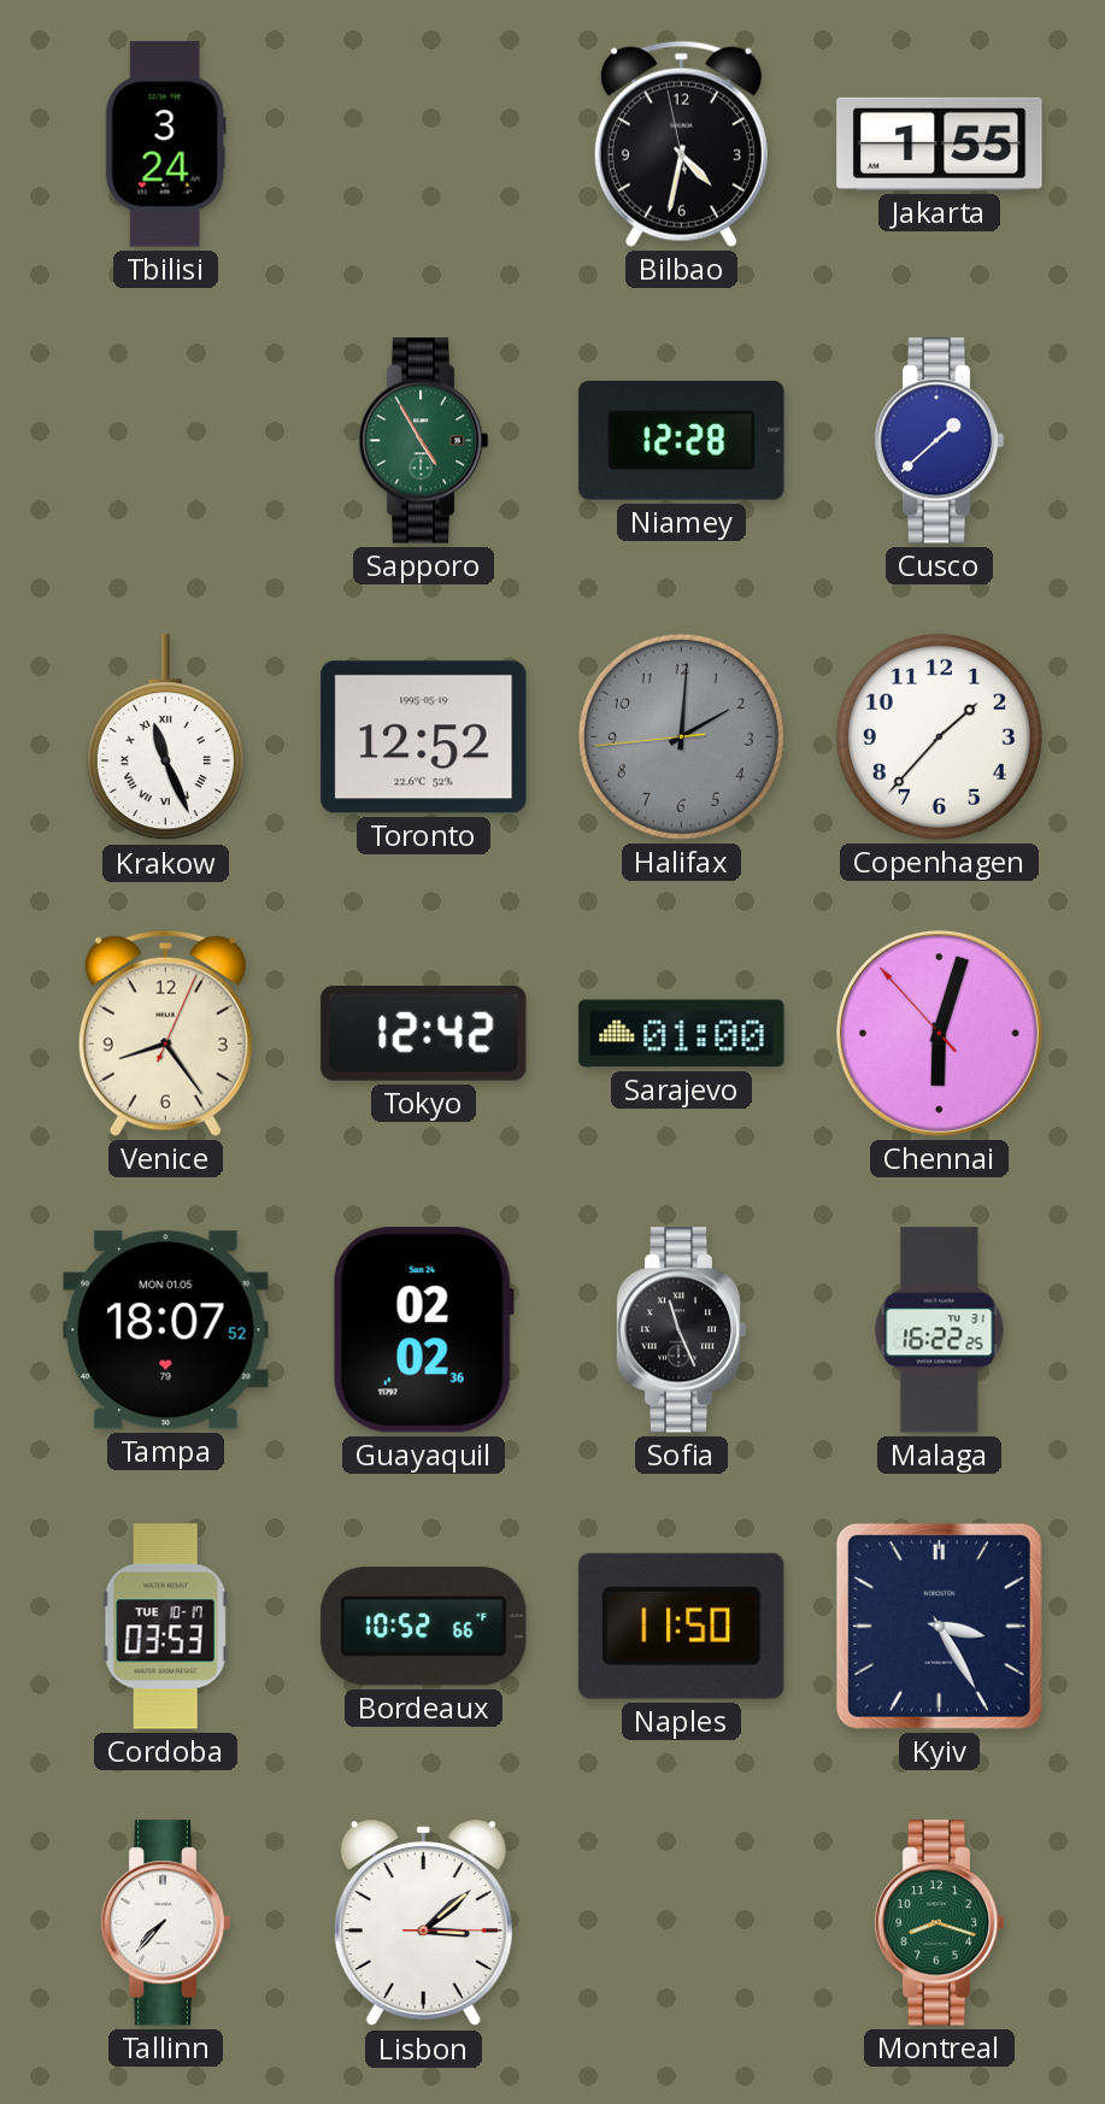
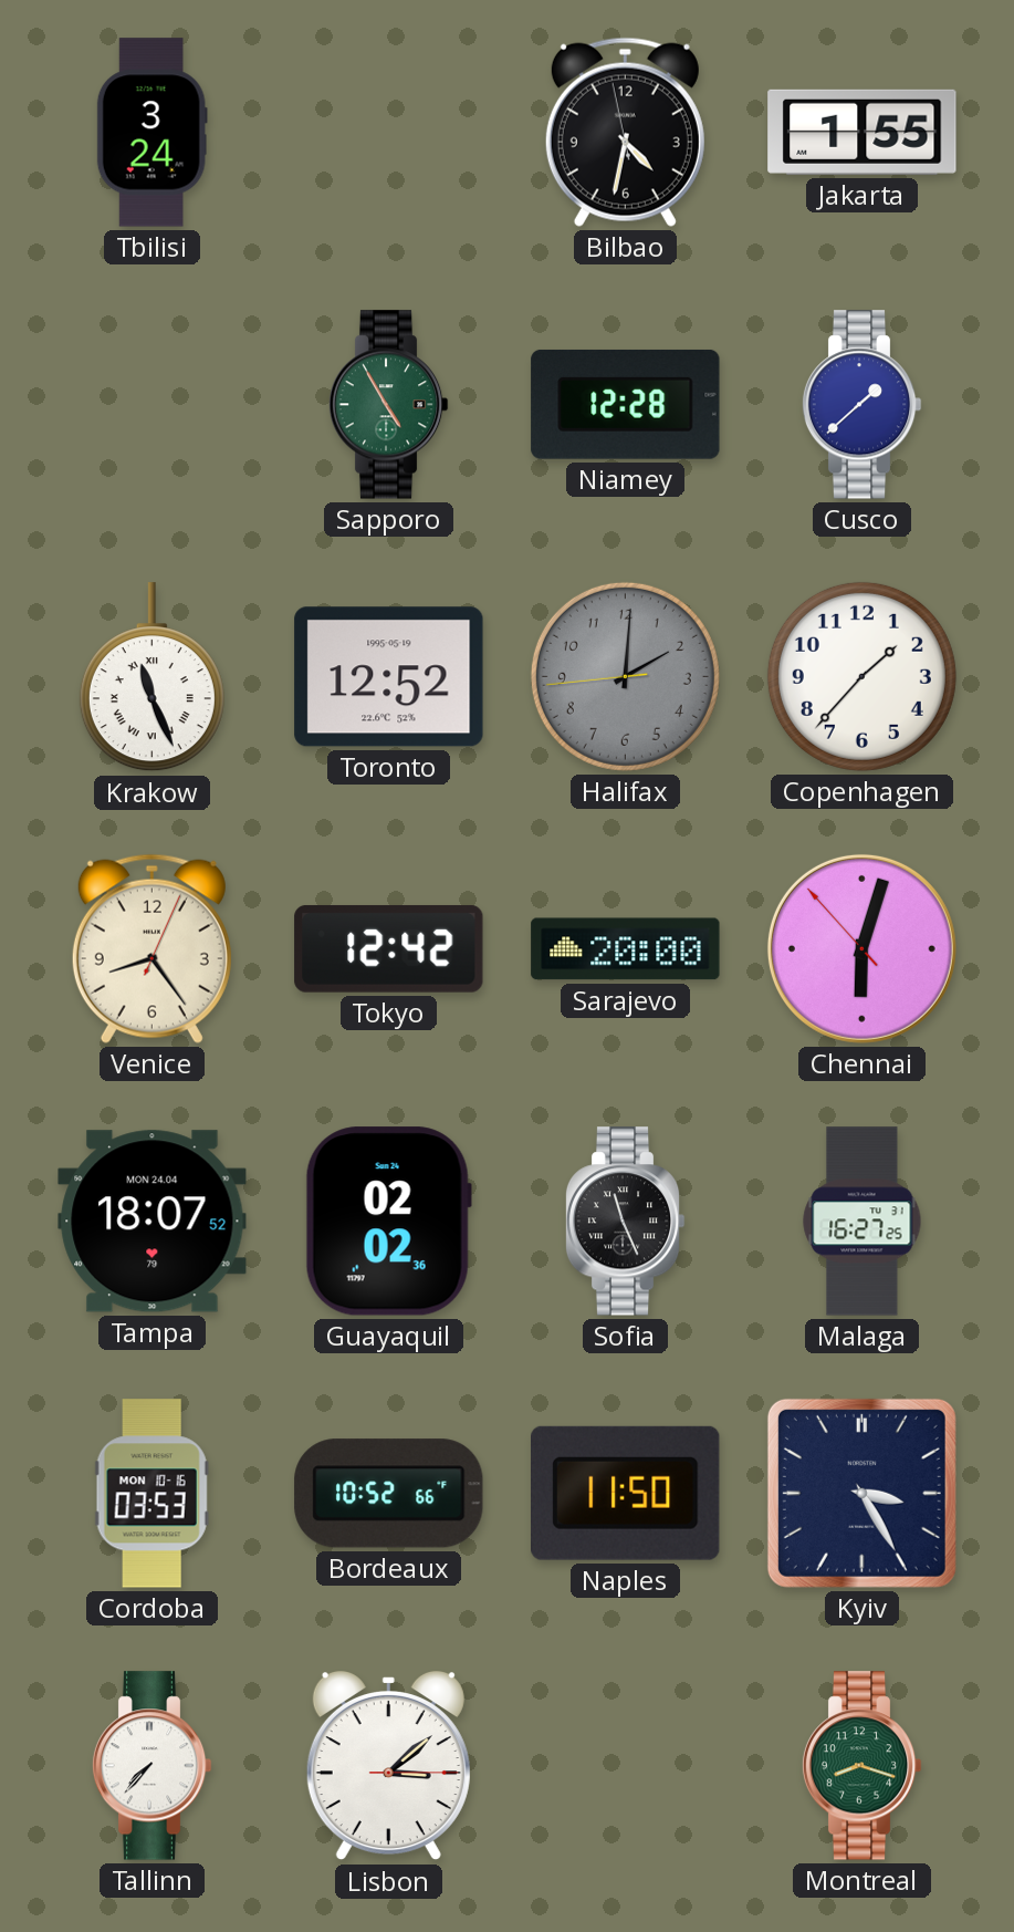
Sarajevo: 01:00 -> 20:00 (626, 949)
Tampa date: MON 01.05 -> MON 24.04 (153, 1222)
Malaga: 16:22 -> 16:27 (863, 1222)
Cordoba date: TUE 10-17 -> MON 10-16 (151, 1494)
